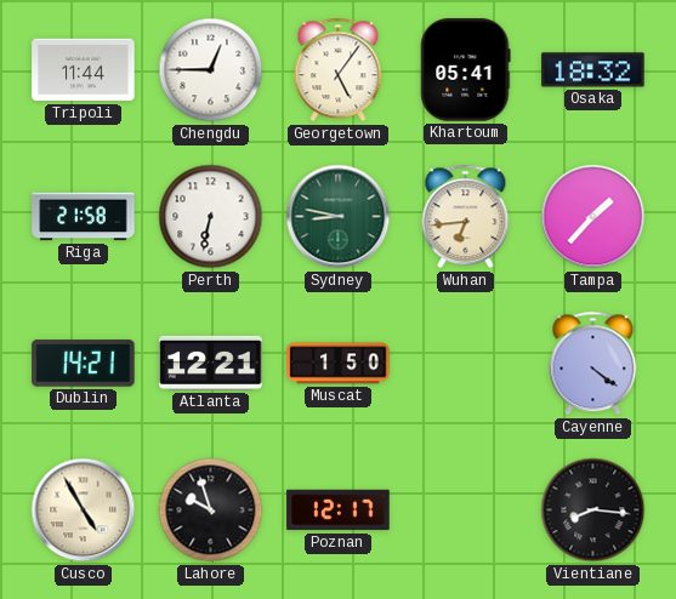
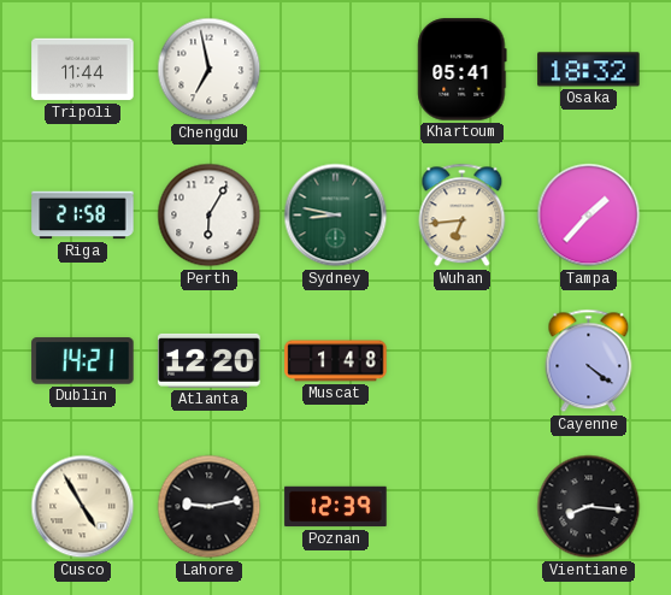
Chengdu: 12:45 -> 6:58 (210, 70)
Georgetown: 5:06 -> none (339, 70)
Perth: 6:32 -> 6:05 (210, 216)
Atlanta: 12:21 -> 12:20 (210, 360)
Muscat: 1:50 -> 1:48 (336, 361)
Lahore: 9:57 -> 9:13 (210, 507)
Poznan: 12:17 -> 12:39 (336, 507)
